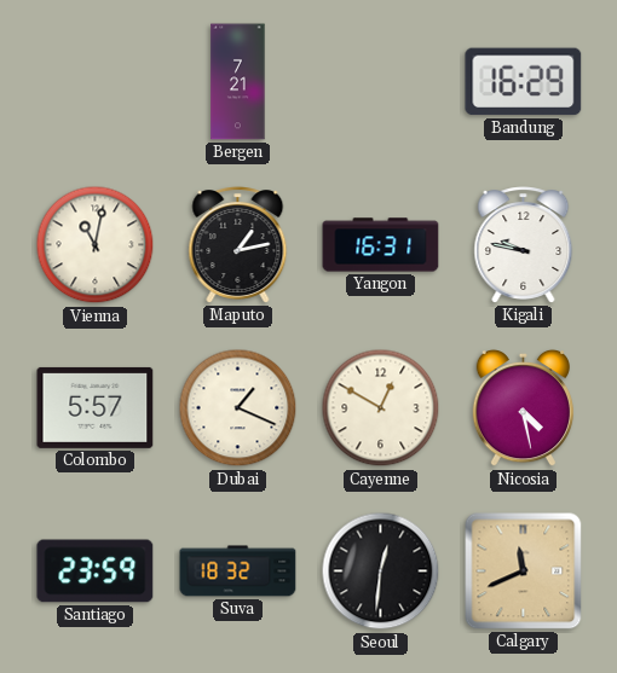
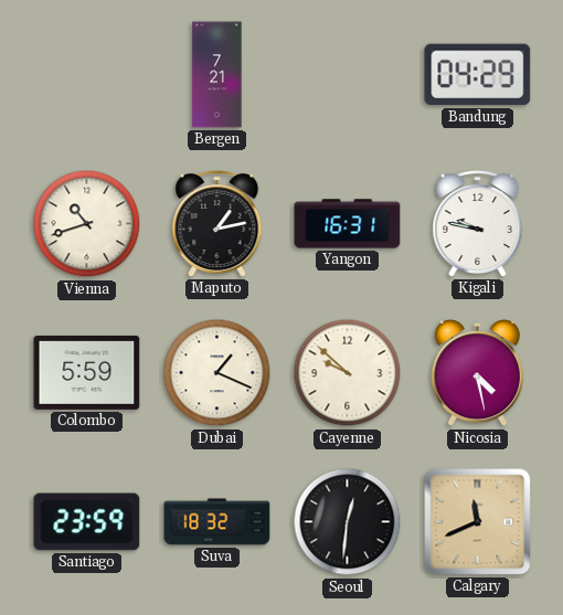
Bandung: 16:29 -> 04:29 (478, 75)
Vienna: 11:02 -> 10:42 (87, 224)
Colombo: 5:57 -> 5:59 (87, 372)
Cayenne: 12:50 -> 9:52 (348, 373)
